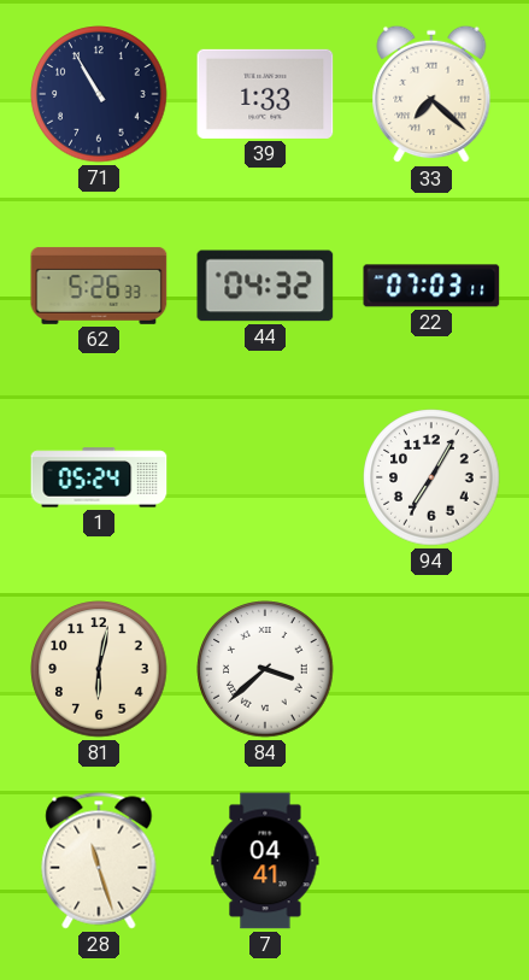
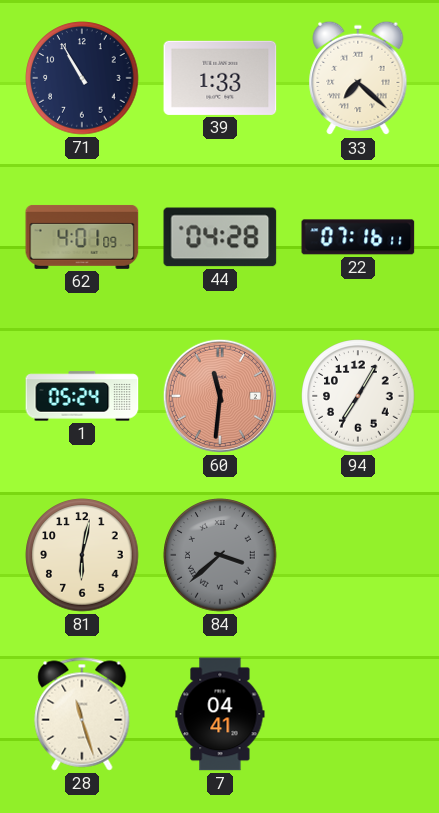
62: 5:26 -> 4:01 (82, 237)
44: 04:32 -> 04:28 (220, 237)
22: 07:03 -> 07:16 (358, 237)
60: none -> 11:31 (220, 396)
84 dial: white -> grey (220, 555)
